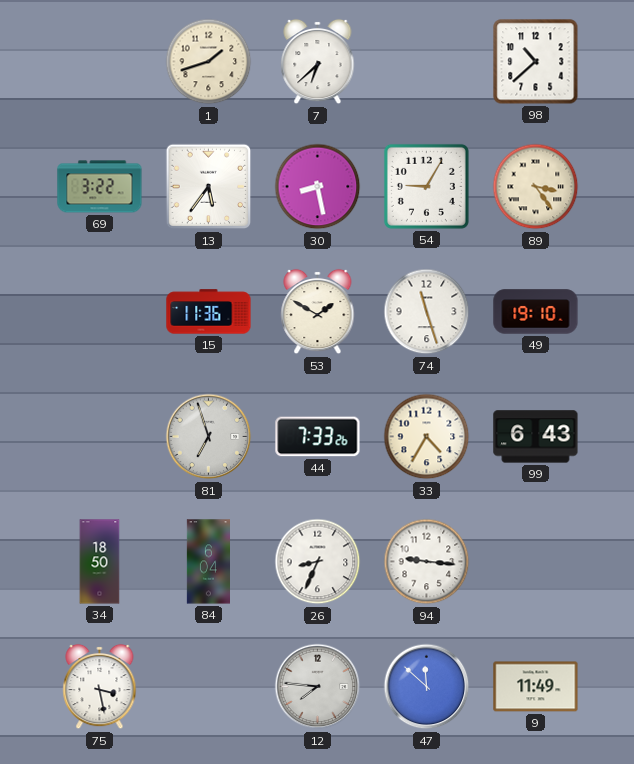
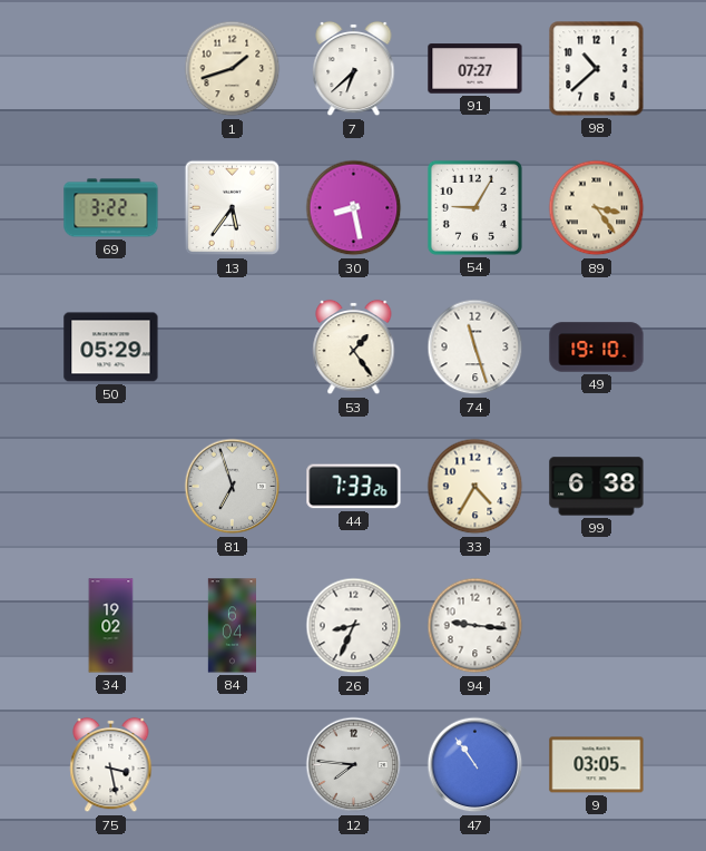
91: none -> 07:27 (475, 69)
50: none -> 05:29 (111, 348)
15: 11:36 -> none (209, 312)
53: 1:50 -> 1:24 (354, 348)
99: 6:43 -> 6:38 (597, 487)
34: 18:50 -> 19:02 (111, 626)
47: 11:52 -> 10:54 (475, 765)
9: 11:49 -> 03:05 (597, 765)
